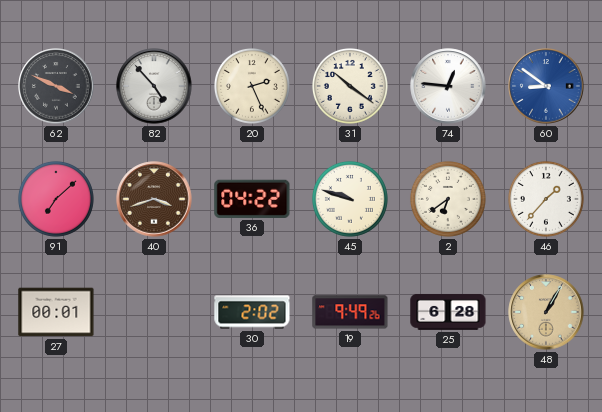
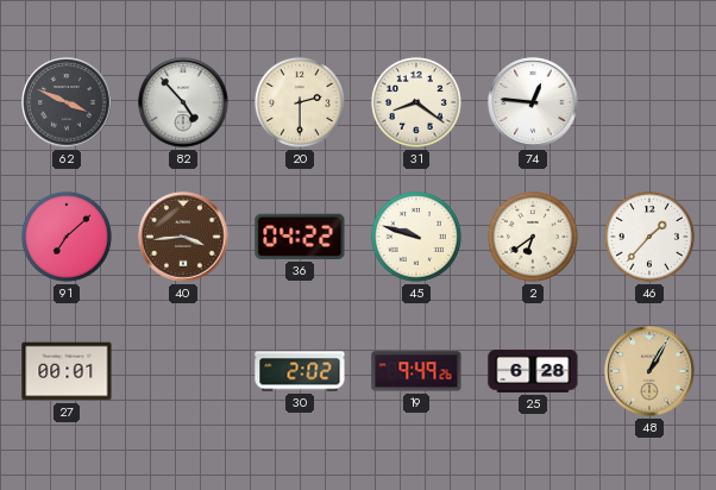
20: 2:26 -> 2:30 (300, 102)
31: 10:21 -> 8:21 (416, 102)
60: 8:51 -> none (546, 86)
40: 3:42 -> 3:44 (183, 237)
